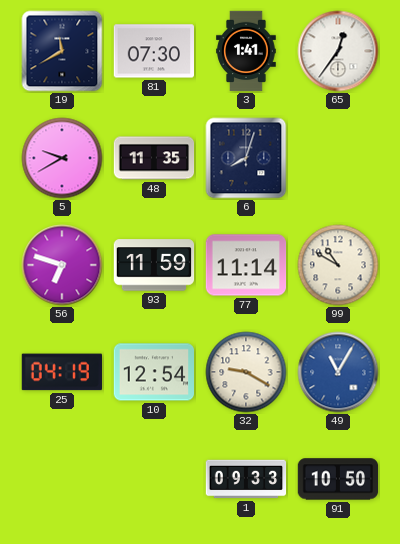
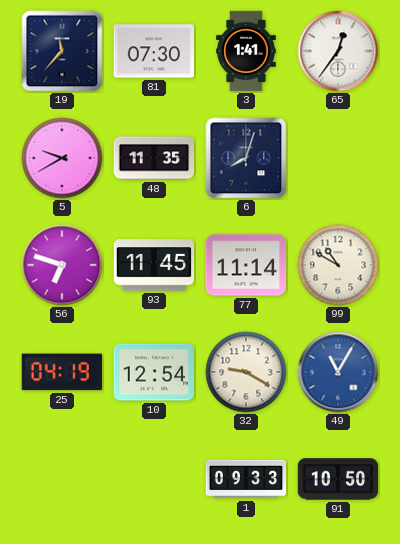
19: 11:40 -> 11:37 (62, 51)
93: 11:59 -> 11:45 (154, 265)
